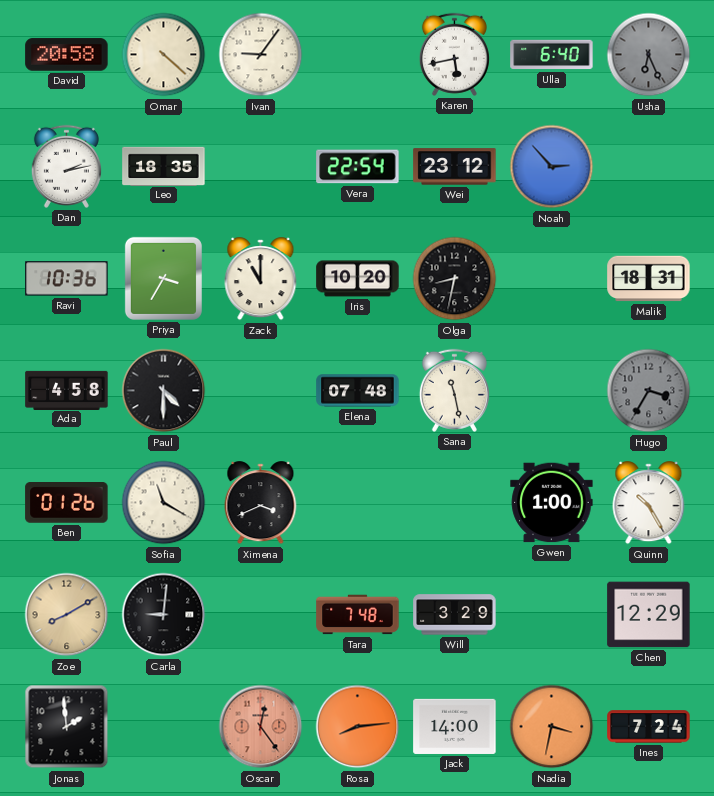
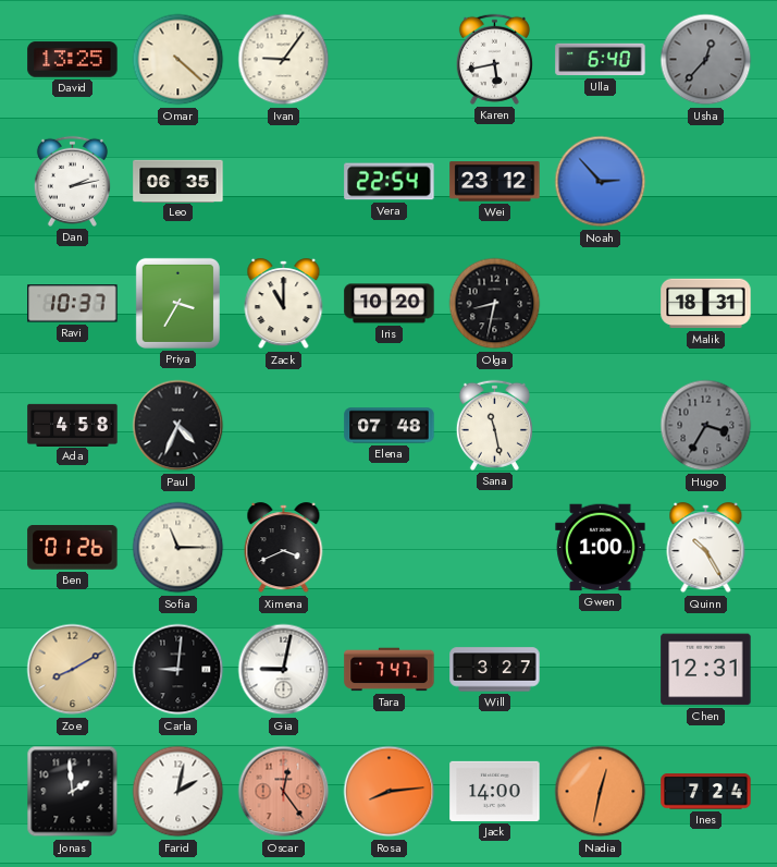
David: 20:58 -> 13:25 (73, 60)
Usha: 6:26 -> 12:37 (706, 60)
Leo: 18:35 -> 06:35 (178, 181)
Ravi: 10:36 -> 10:37 (73, 304)
Paul: 4:30 -> 4:34 (178, 426)
Sofia: 11:20 -> 11:15 (178, 548)
Gia: none -> 9:02 (284, 670)
Tara: 7:48 -> 7:47 (390, 670)
Will: 3:29 -> 3:27 (495, 670)
Chen: 12:29 -> 12:31 (706, 670)
Farid: none -> 2:02 (178, 792)
Nadia: 3:32 -> 12:32 (601, 792)
